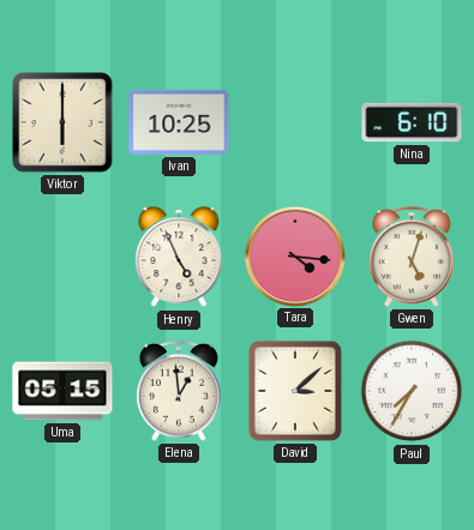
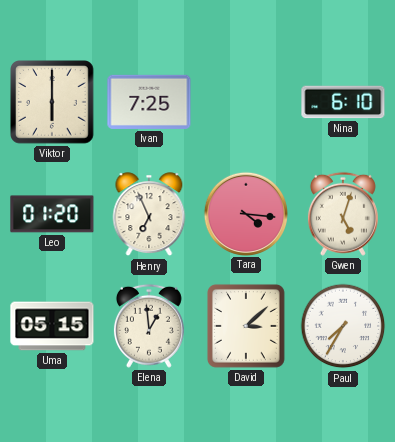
Ivan: 10:25 -> 7:25 (149, 102)
Leo: none -> 01:20 (52, 214)
Henry: 4:56 -> 6:56 (149, 215)
